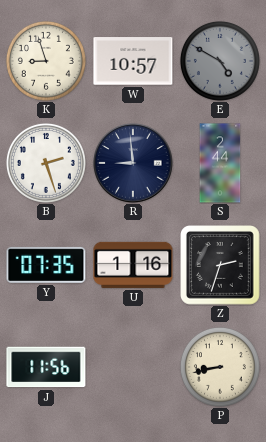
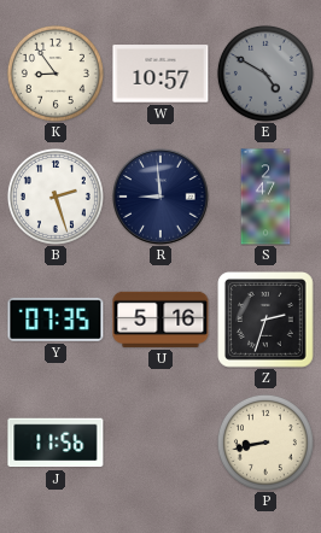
K: 8:57 -> 8:54 (56, 74)
S: 2:44 -> 2:47 (265, 197)
U: 1:16 -> 5:16 (160, 320)
